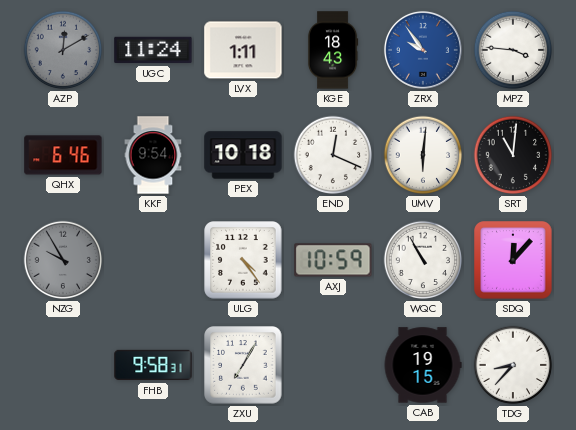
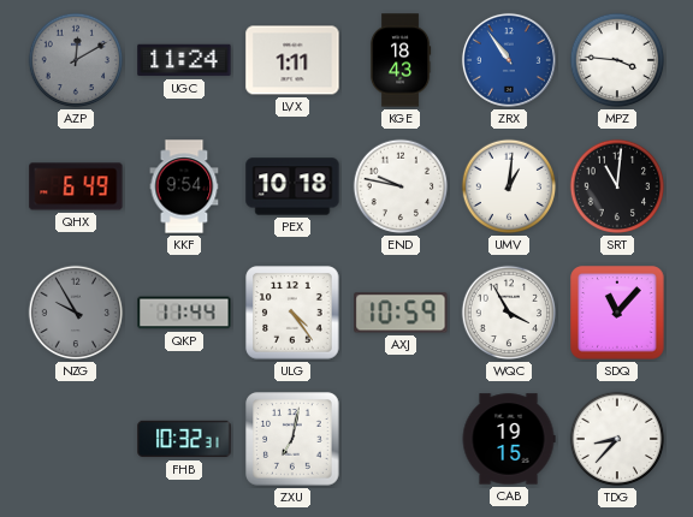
ZRX: 9:54 -> 10:54 (509, 60)
QHX: 6:46 -> 6:49 (76, 186)
END: 12:19 -> 9:47 (401, 186)
UMV: 6:01 -> 1:01 (509, 186)
QKP: none -> 11:44 (184, 313)
WQC: 10:55 -> 3:55 (509, 313)
SDQ: 12:07 -> 11:07 (617, 313)
FHB: 9:58 -> 10:32 (184, 439)
ZXU: 7:05 -> 7:02 (292, 439)
